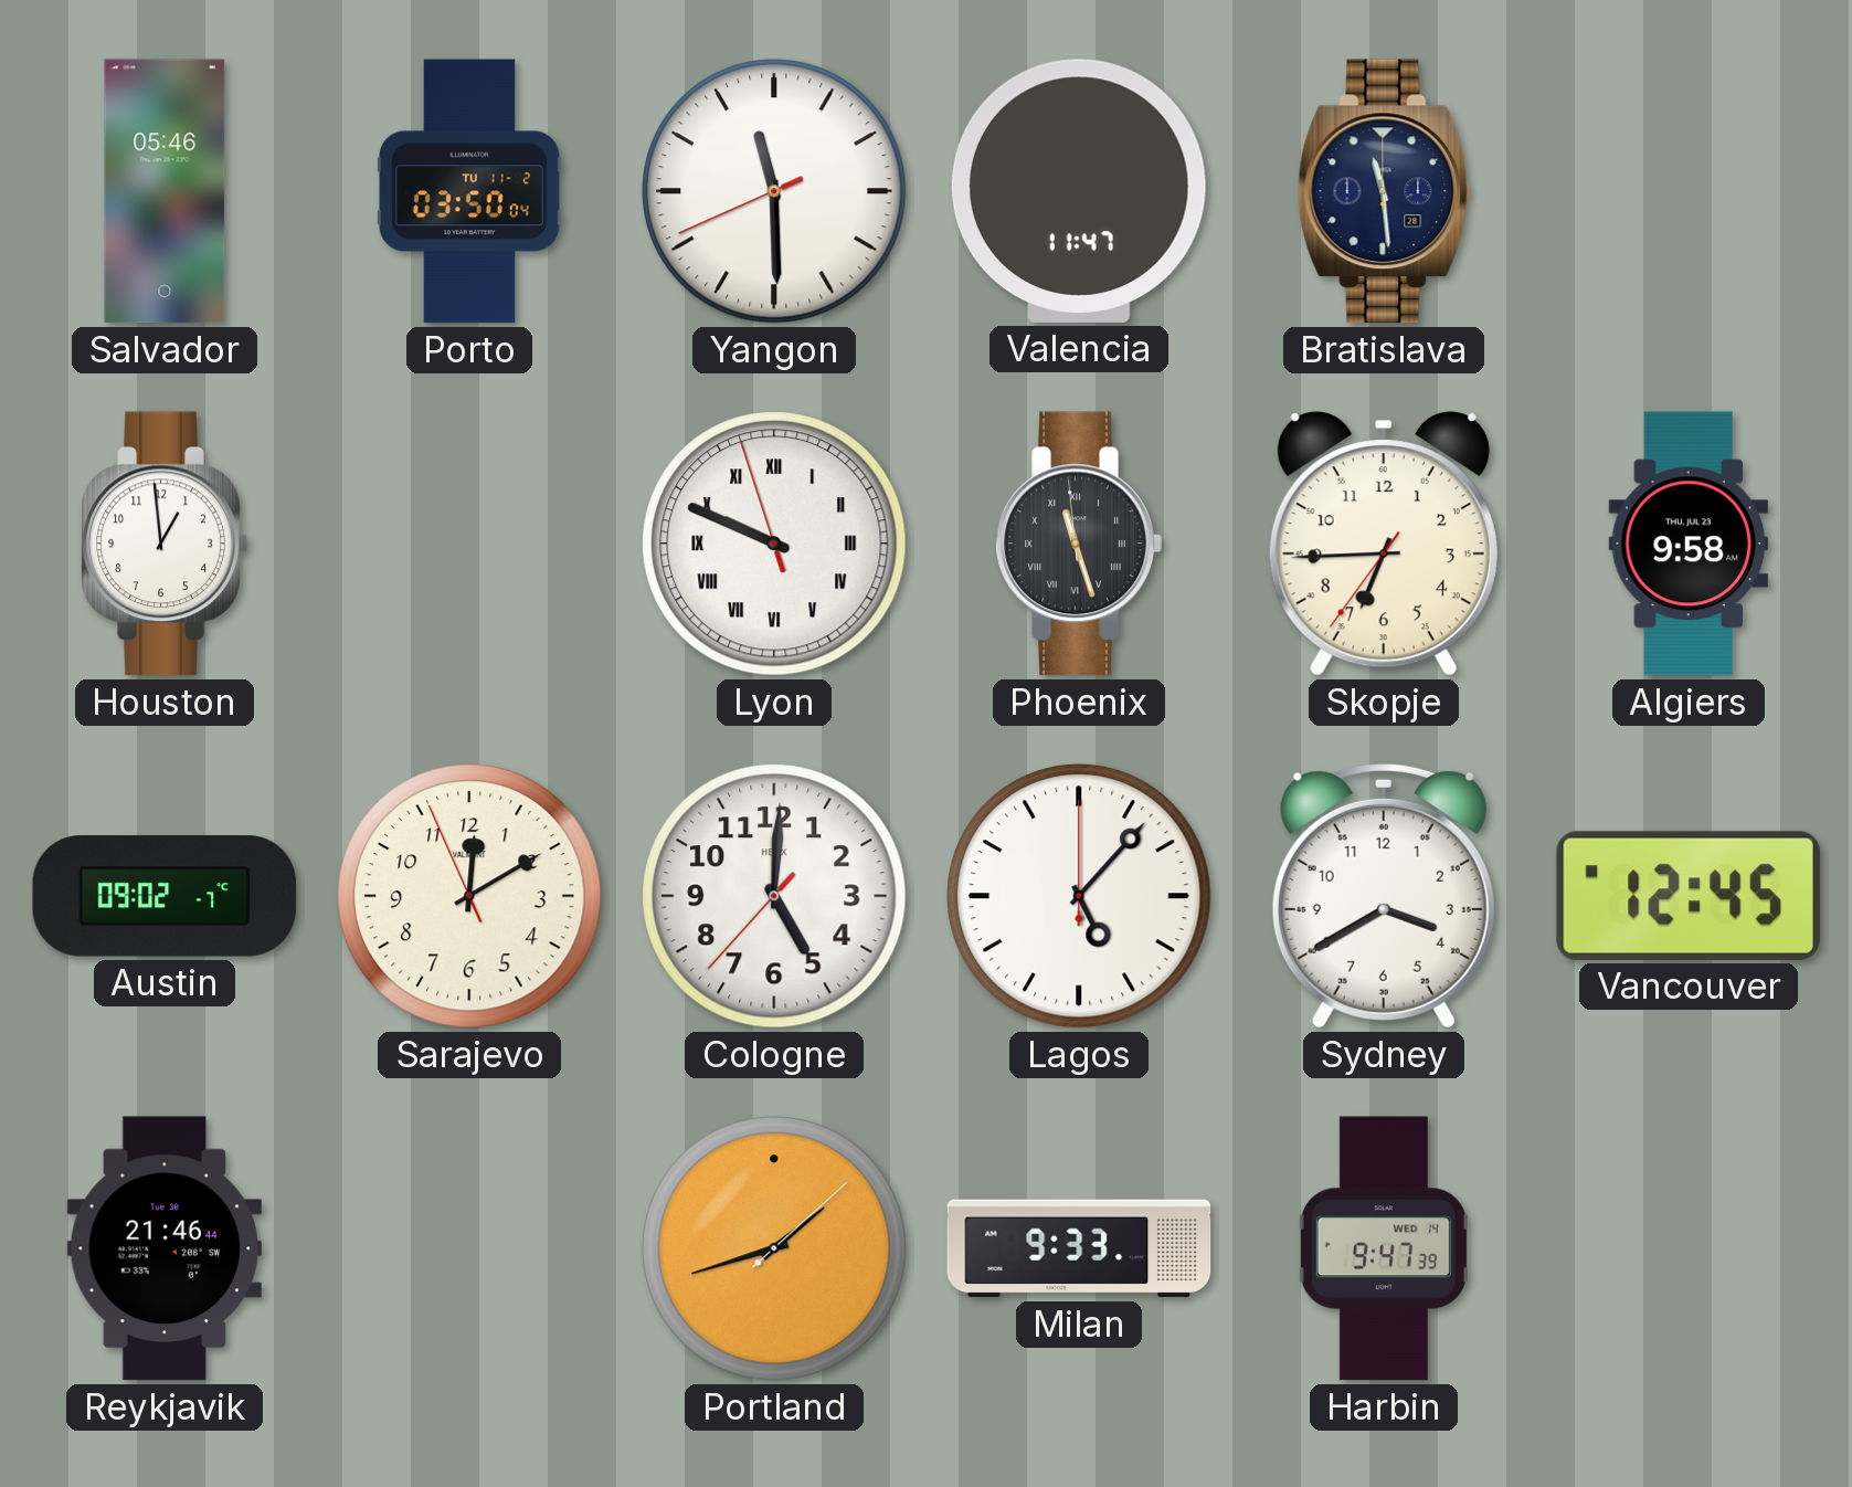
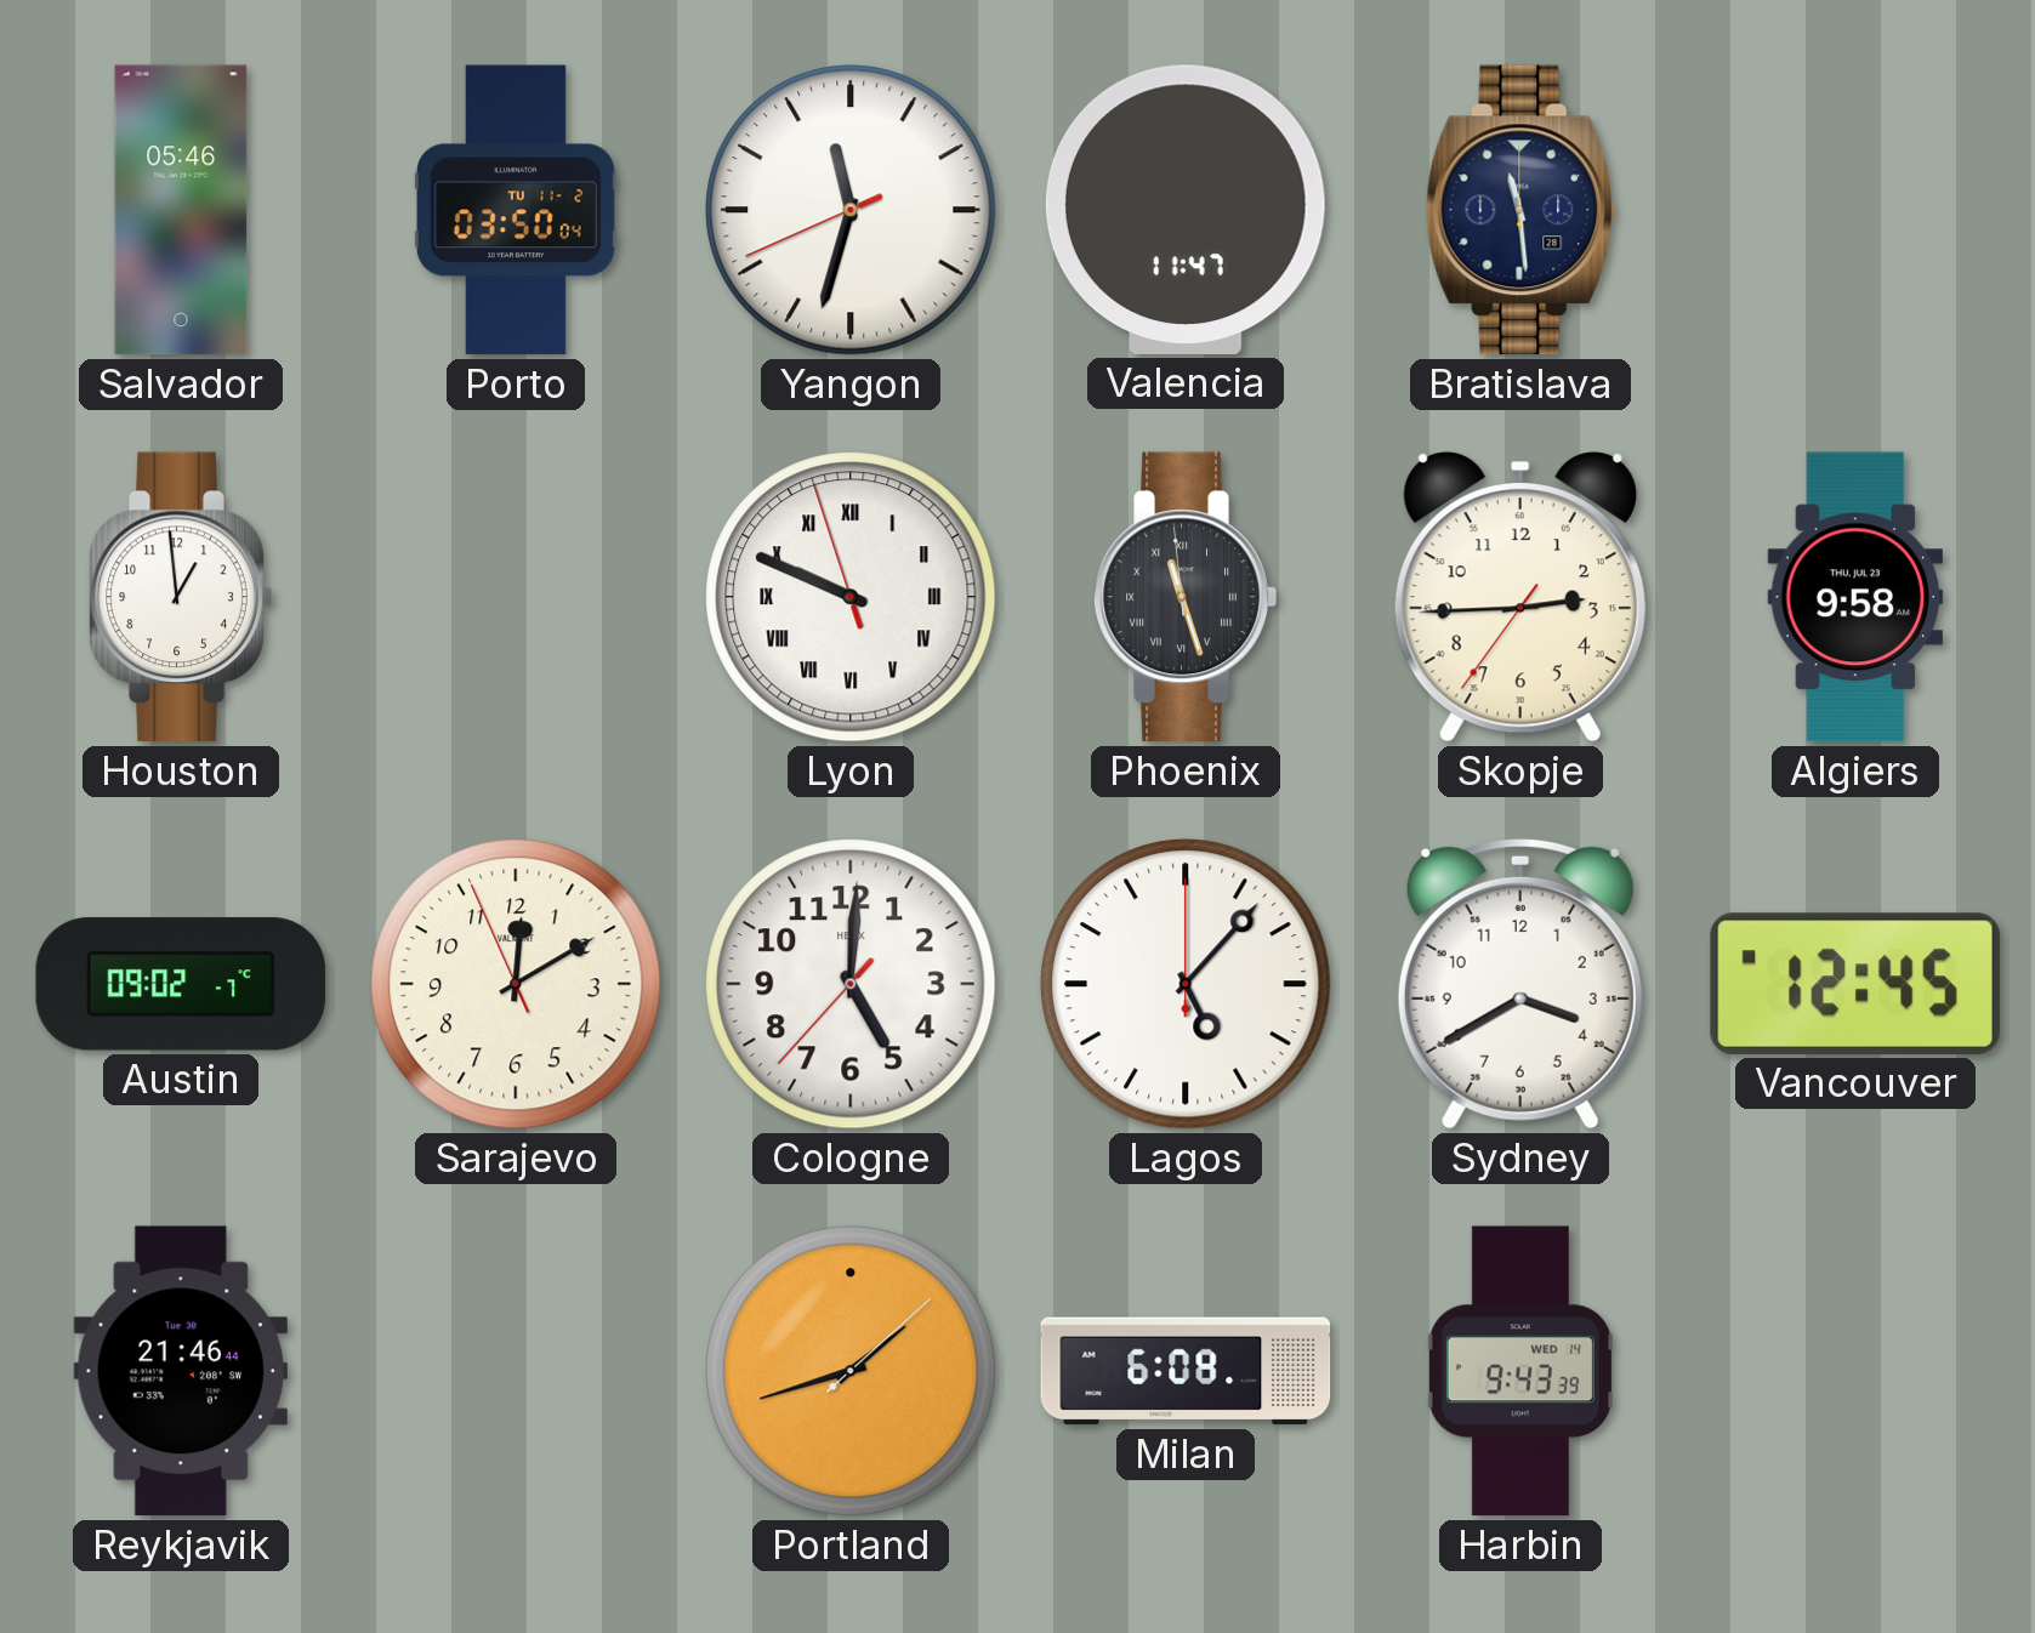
Yangon: 11:29 -> 11:32 (851, 210)
Skopje: 6:44 -> 2:44 (1520, 597)
Milan: 9:33 -> 6:08 (1186, 1371)
Harbin: 9:47 -> 9:43 (1520, 1371)
